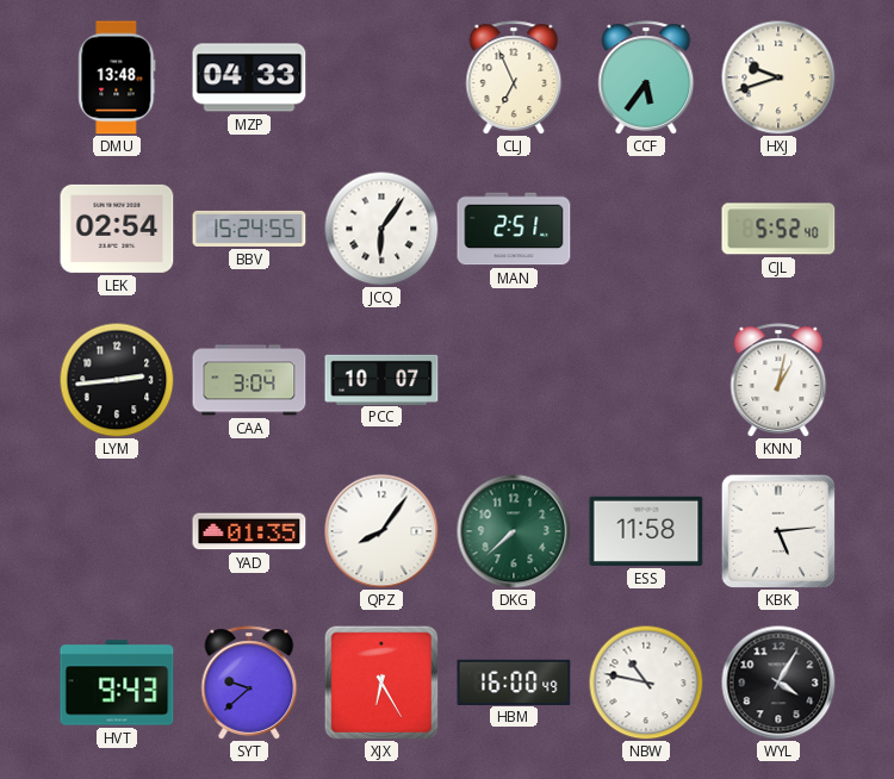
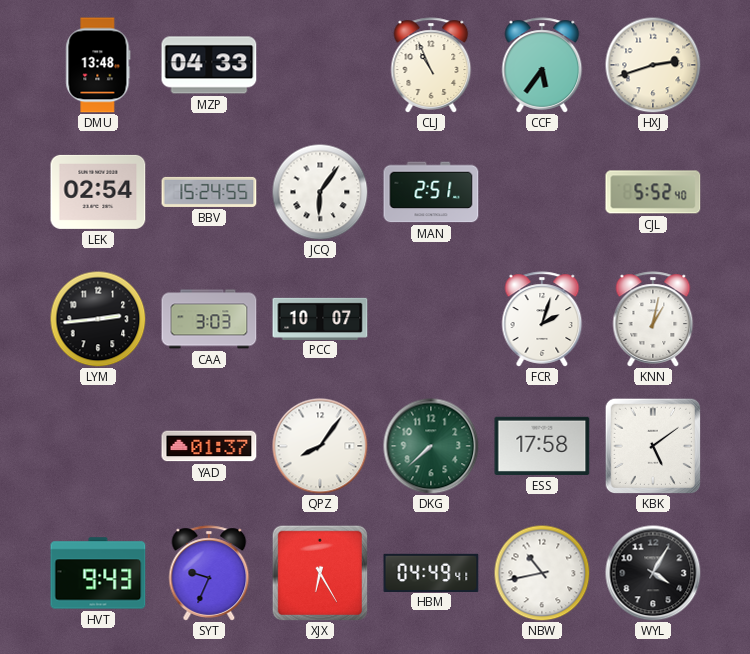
CLJ: 6:56 -> 10:56 (431, 65)
HXJ: 9:42 -> 2:42 (653, 65)
CAA: 3:04 -> 3:03 (209, 319)
FCR: none -> 2:03 (542, 319)
YAD: 01:35 -> 01:37 (209, 446)
ESS: 11:58 -> 17:58 (542, 446)
KBK: 5:14 -> 5:09 (652, 445)
SYT: 9:38 -> 9:34 (209, 573)
HBM: 16:00 -> 04:49 (431, 572)
NBW: 10:47 -> 10:43 (542, 573)
